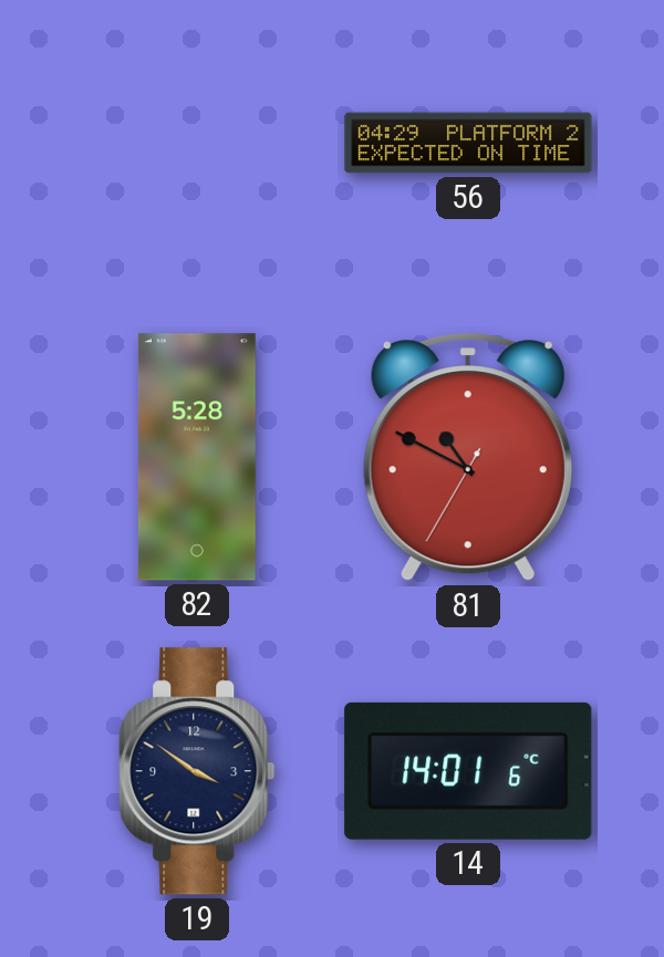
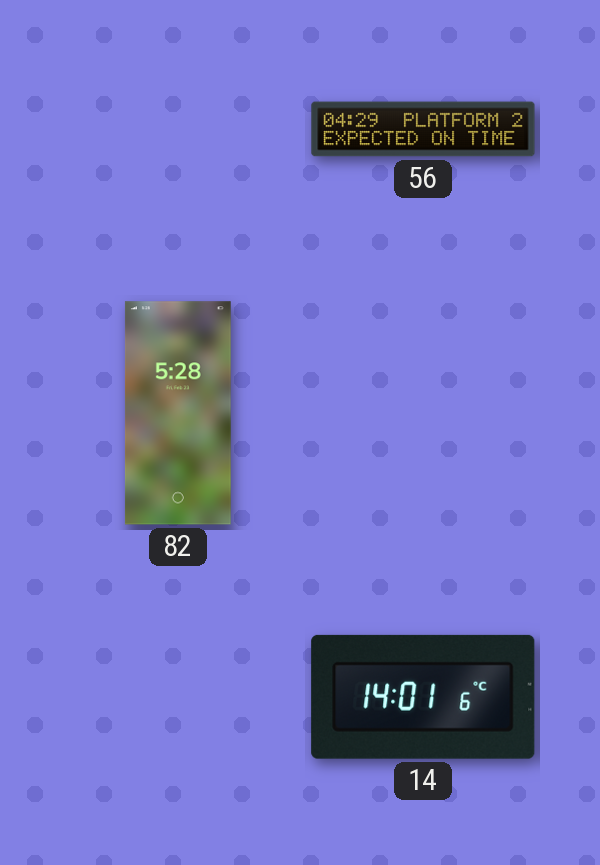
81: 10:49 -> none (468, 458)
19: 3:51 -> none (197, 771)
